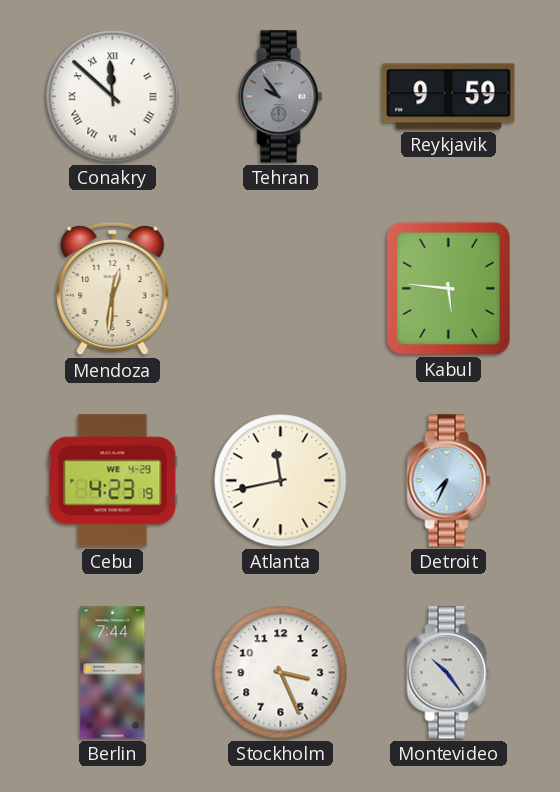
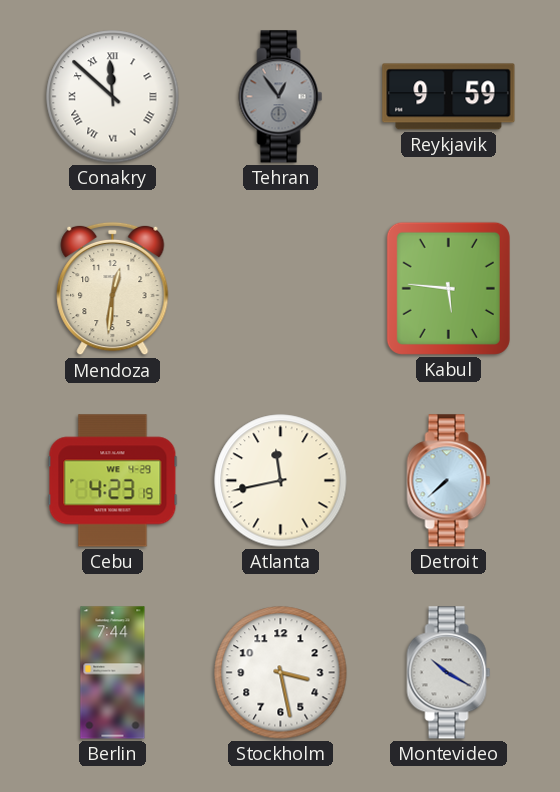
Tehran: 9:54 -> 12:54 (281, 97)
Detroit: 7:34 -> 7:38 (449, 481)
Stockholm: 3:26 -> 3:28 (281, 673)
Montevideo: 10:24 -> 10:20 (449, 673)
